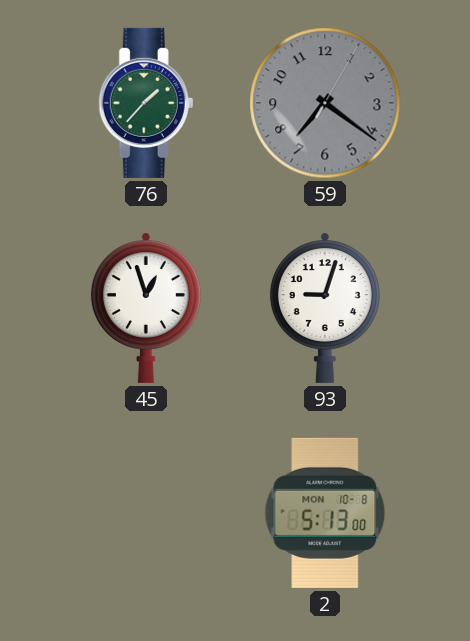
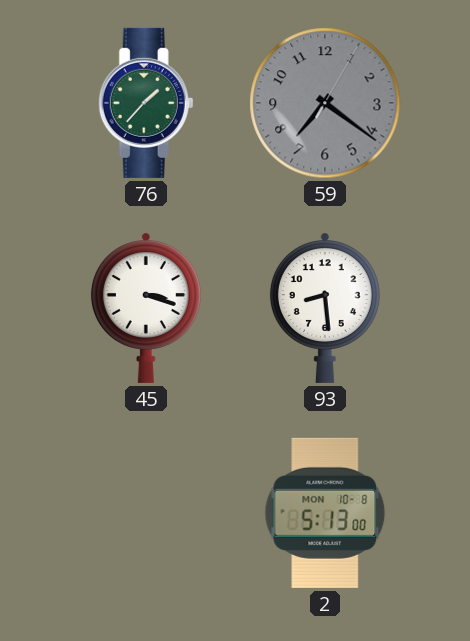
45: 12:57 -> 3:18 (146, 308)
93: 9:03 -> 8:29 (325, 308)
